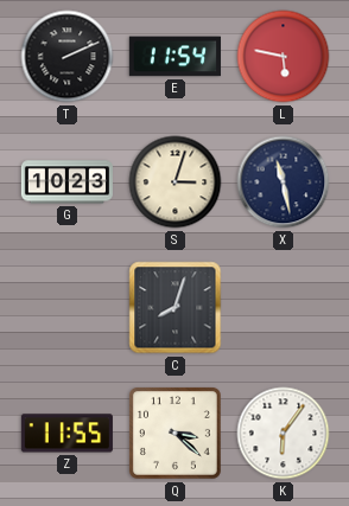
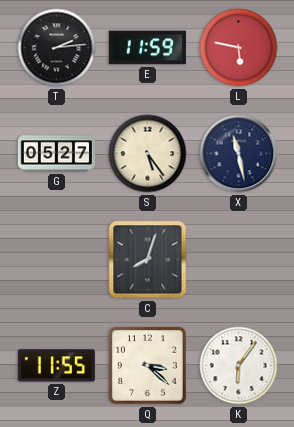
T: 2:11 -> 2:14 (57, 48)
E: 11:54 -> 11:59 (147, 48)
G: 10:23 -> 05:27 (56, 154)
S: 3:03 -> 5:24 (148, 154)
